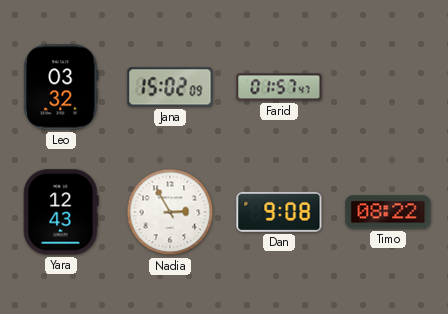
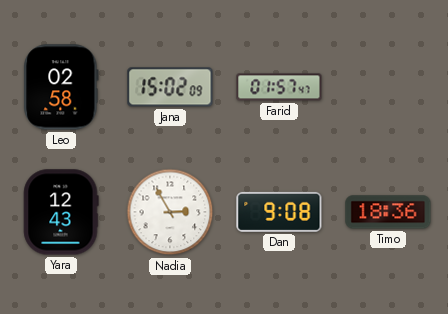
Leo: 03:32 -> 02:58 (61, 87)
Timo: 08:22 -> 18:36 (388, 212)
